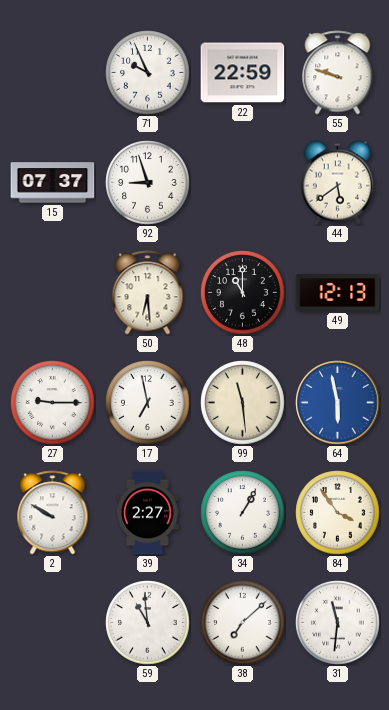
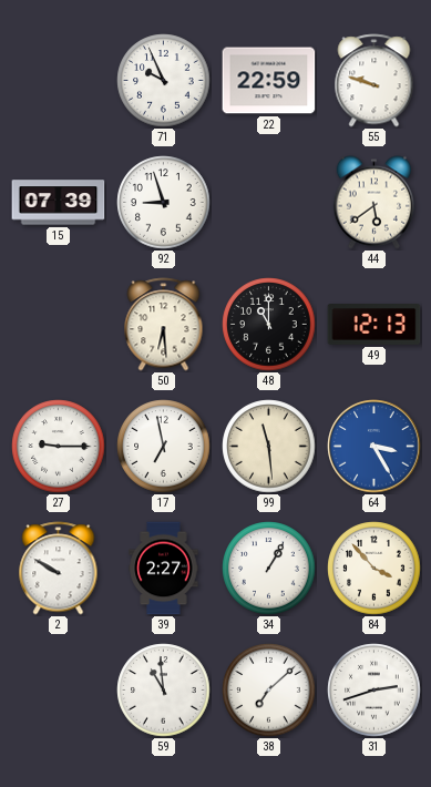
15: 07:37 -> 07:39 (59, 203)
64: 5:58 -> 3:25 (374, 447)
84: 3:54 -> 3:53 (374, 569)
31: 11:31 -> 2:42 (374, 691)
